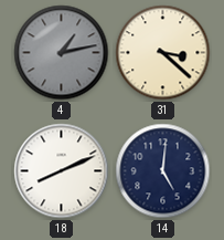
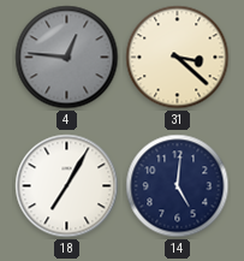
4: 1:13 -> 12:46 (67, 58)
18: 8:11 -> 7:05 (67, 186)
